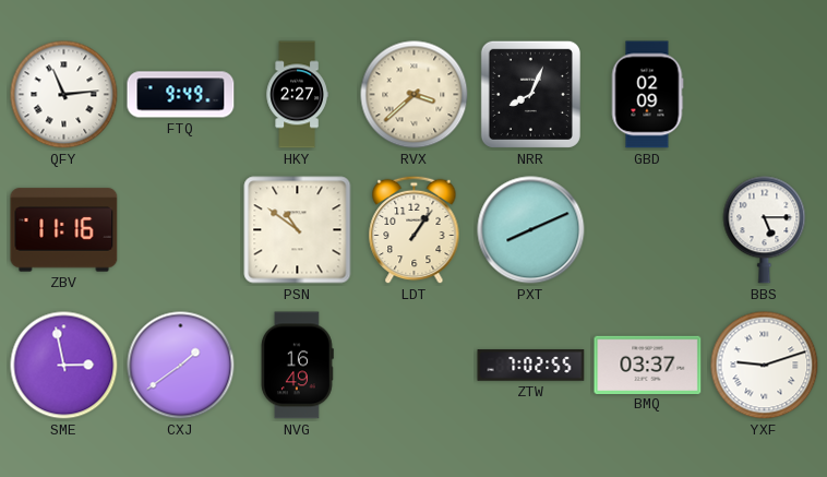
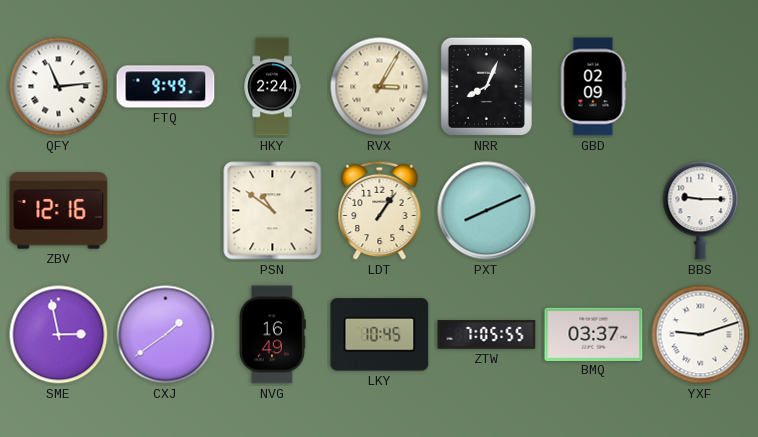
HKY: 2:27 -> 2:24 (272, 87)
RVX: 3:38 -> 3:05 (380, 87)
ZBV: 11:16 -> 12:16 (59, 211)
BBS: 5:15 -> 9:15 (701, 211)
LKY: none -> 10:45 (380, 335)
ZTW: 7:02 -> 7:05 (487, 335)
